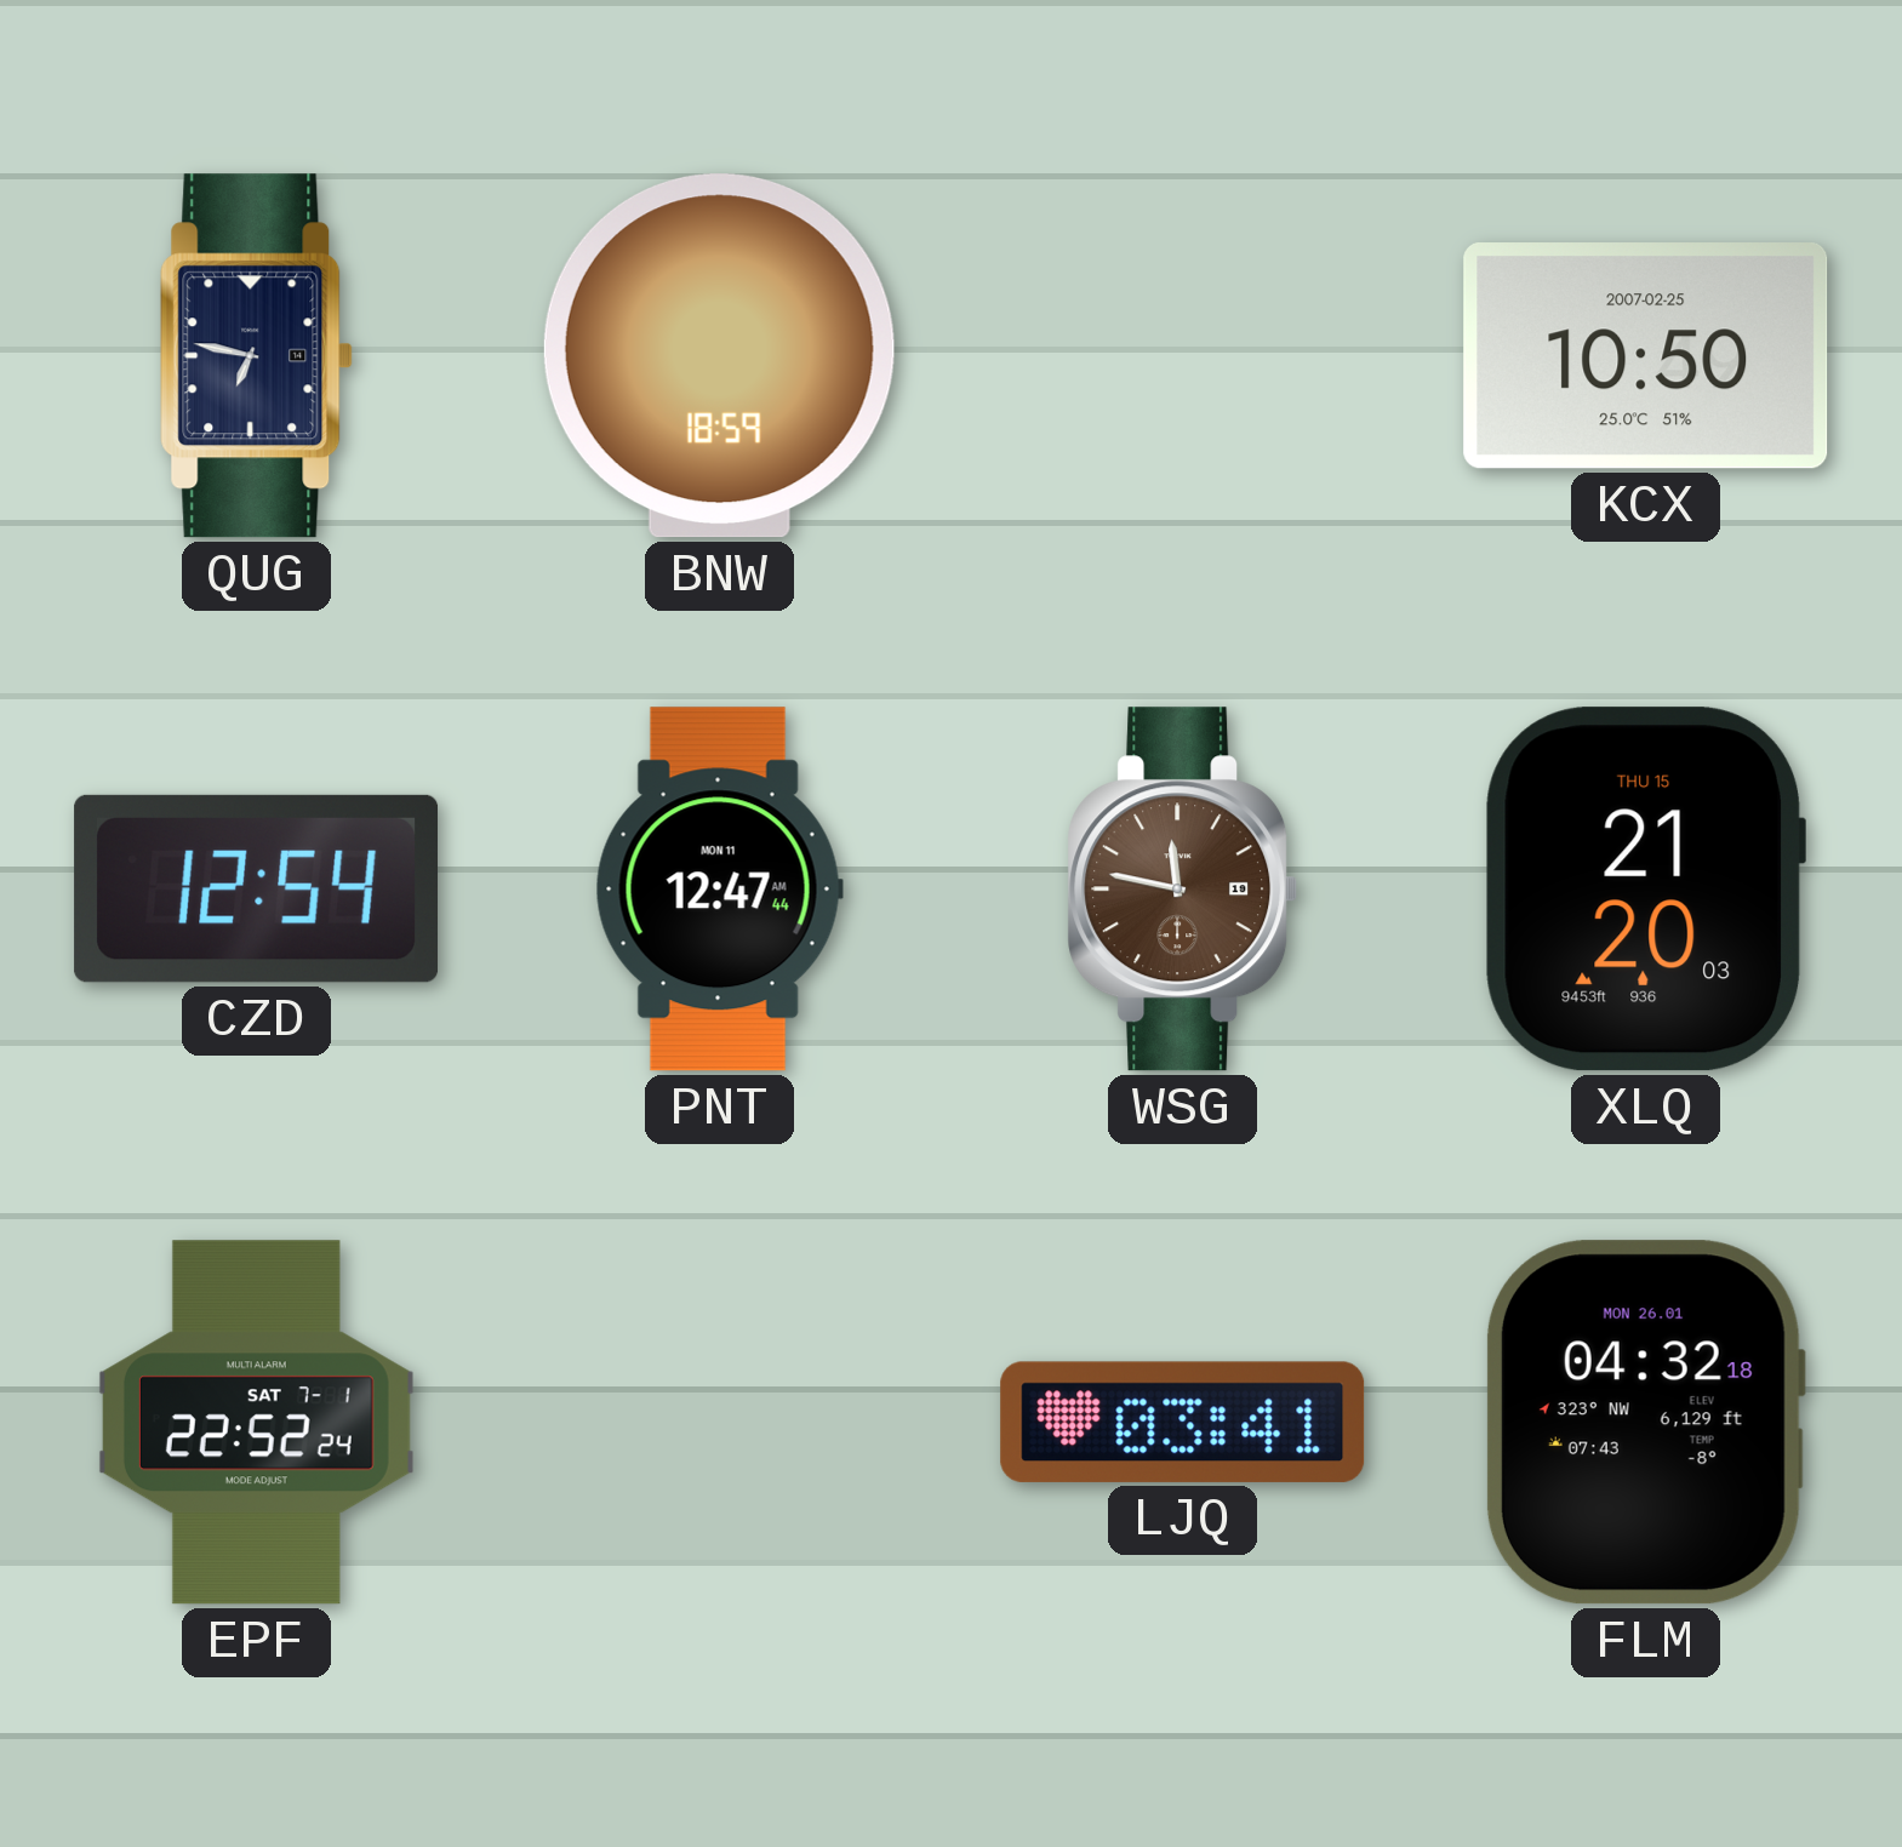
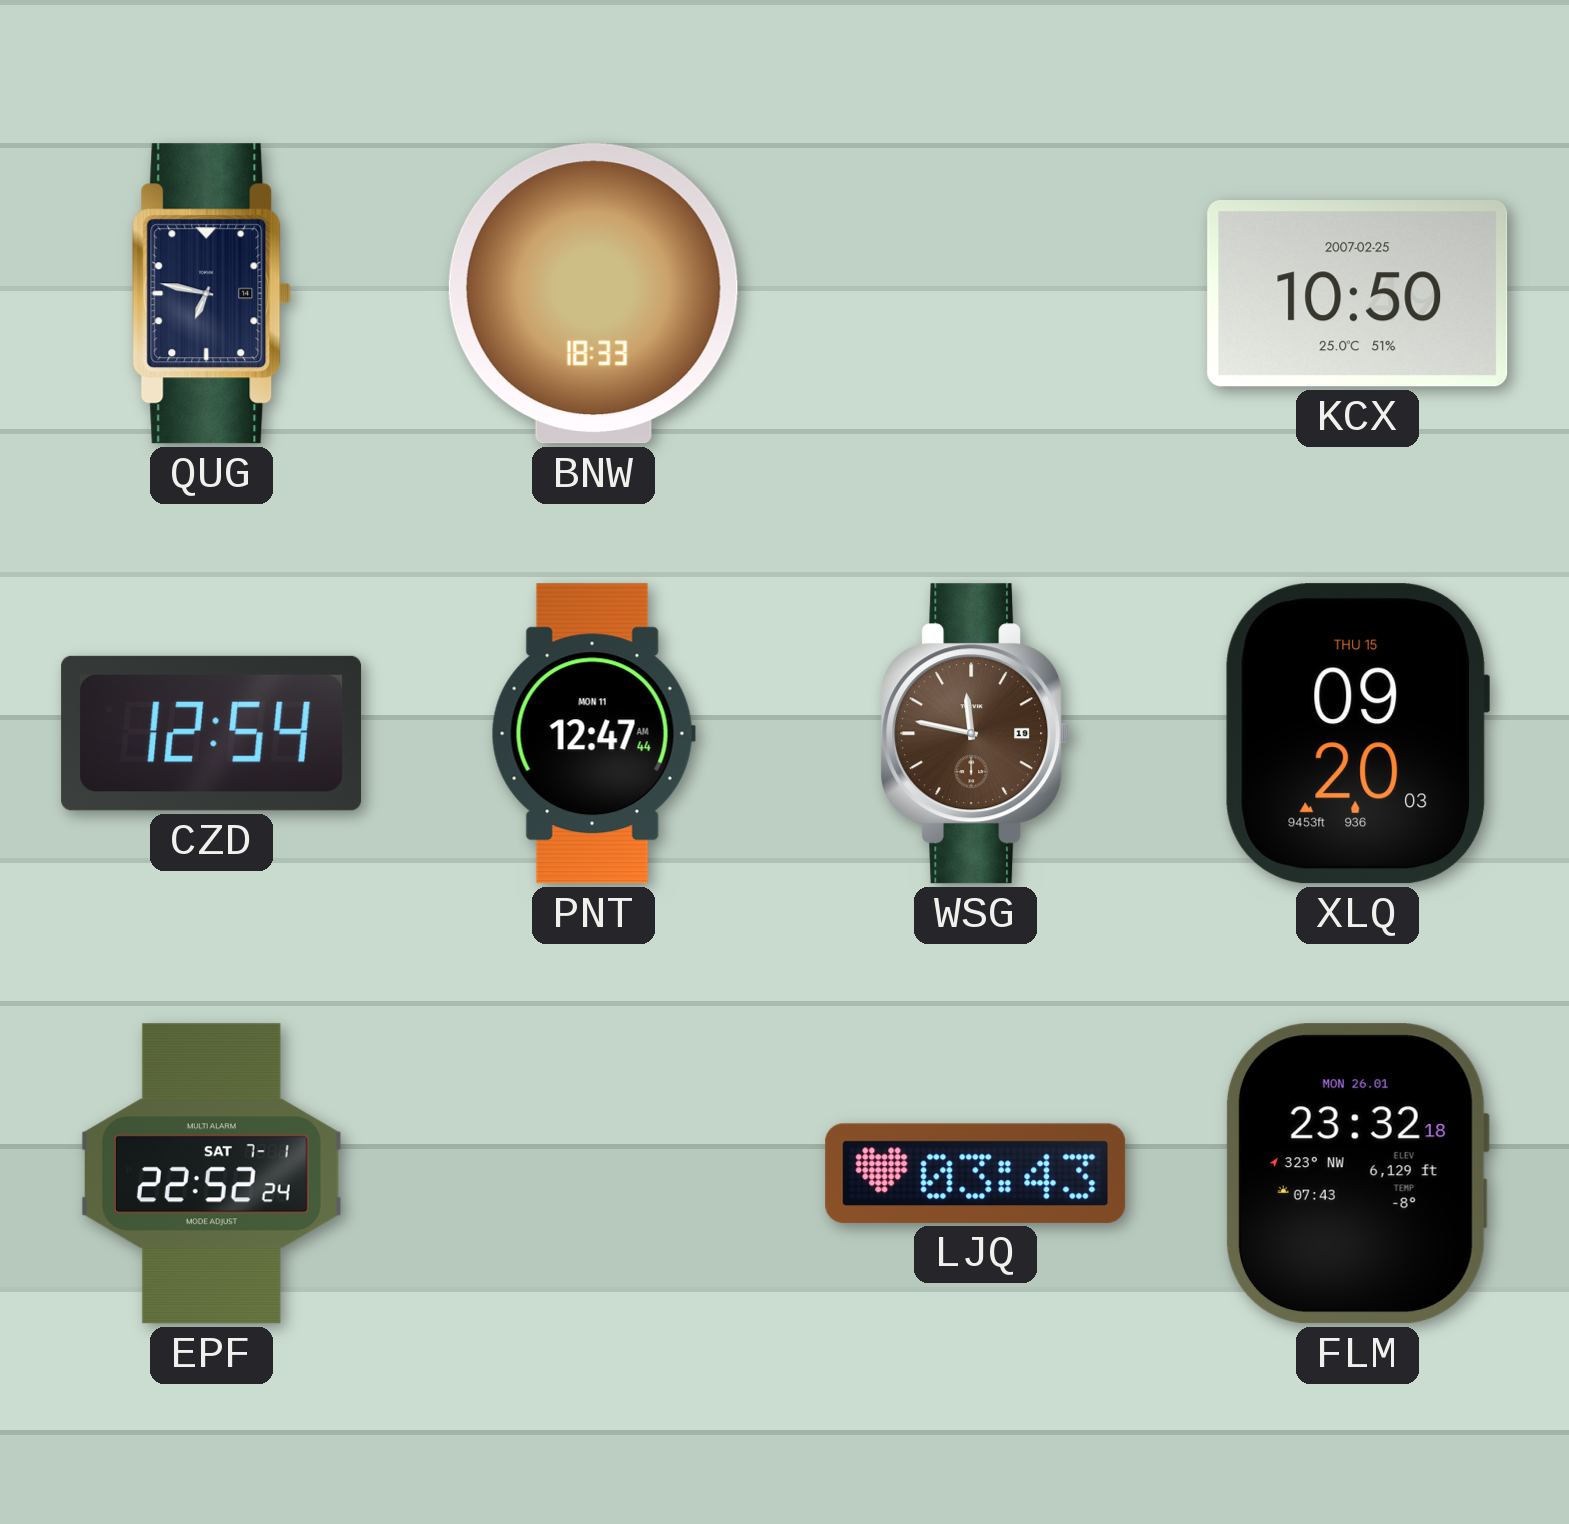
BNW: 18:59 -> 18:33 (593, 294)
XLQ: 21:20 -> 09:20 (1357, 734)
LJQ: 03:41 -> 03:43 (976, 1173)
FLM: 04:32 -> 23:32 (1357, 1174)
